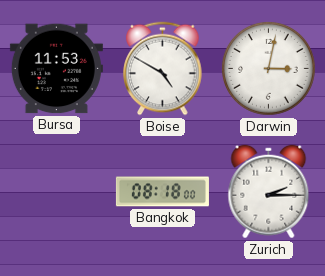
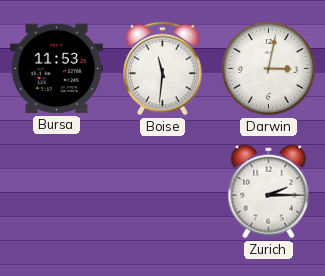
Boise: 4:50 -> 11:31 (163, 69)
Bangkok: 08:18 -> none (162, 192)
